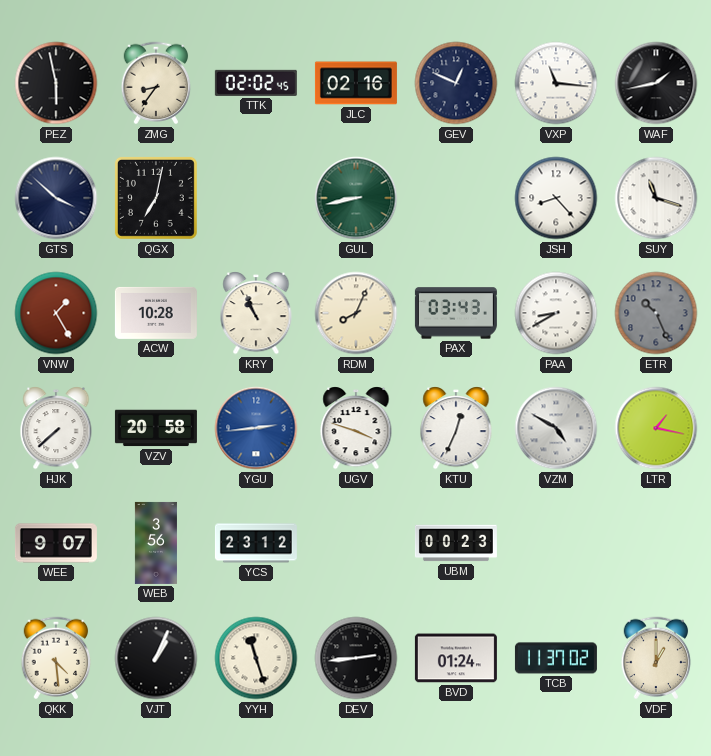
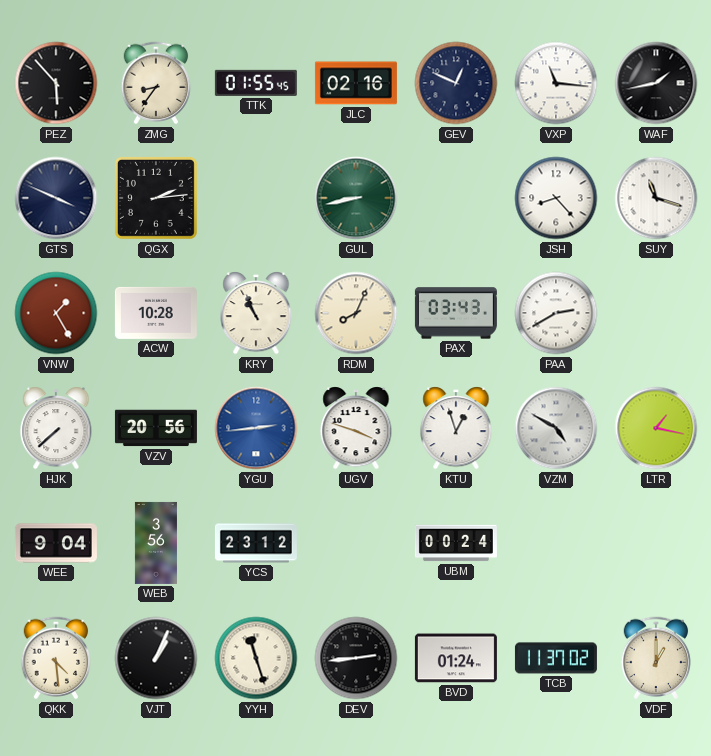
PEZ: 5:58 -> 5:53 (56, 83)
TTK: 02:02 -> 01:55 (256, 83)
GTS: 3:52 -> 3:49 (56, 198)
QGX: 7:02 -> 2:14 (156, 198)
PAA: 8:40 -> 2:40 (556, 313)
ETR: 10:26 -> none (656, 313)
VZV: 20:58 -> 20:56 (156, 428)
KTU: 12:34 -> 12:57 (456, 428)
WEE: 9:07 -> 9:04 (56, 543)
UBM: 00:23 -> 00:24 (456, 543)
